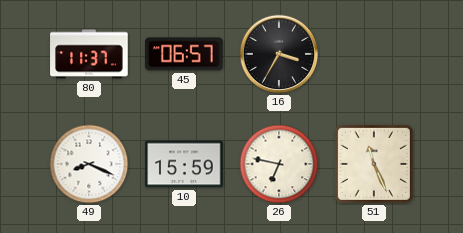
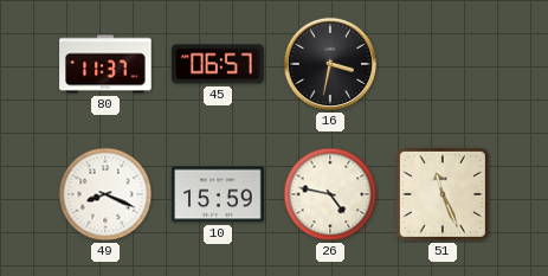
16: 3:35 -> 3:32 (330, 64)
26: 6:47 -> 4:47 (330, 194)
